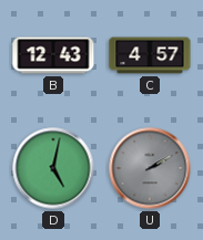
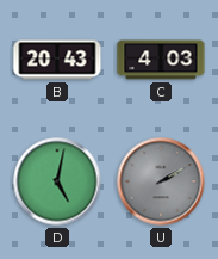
B: 12:43 -> 20:43 (57, 60)
C: 4:57 -> 4:03 (161, 60)
